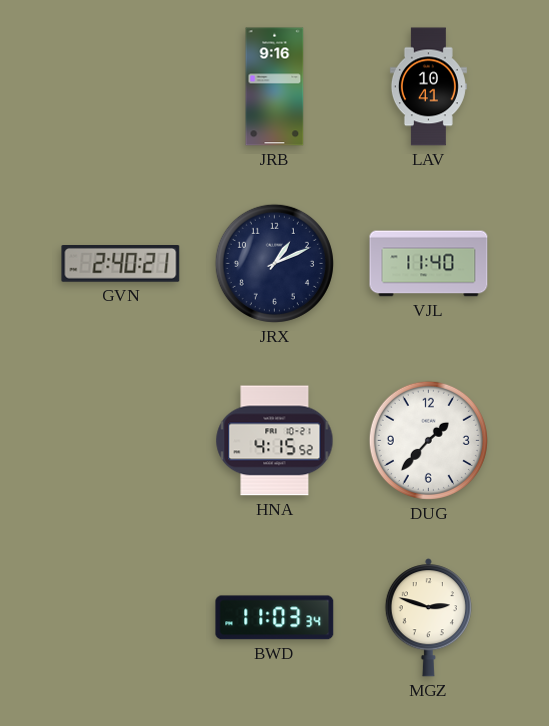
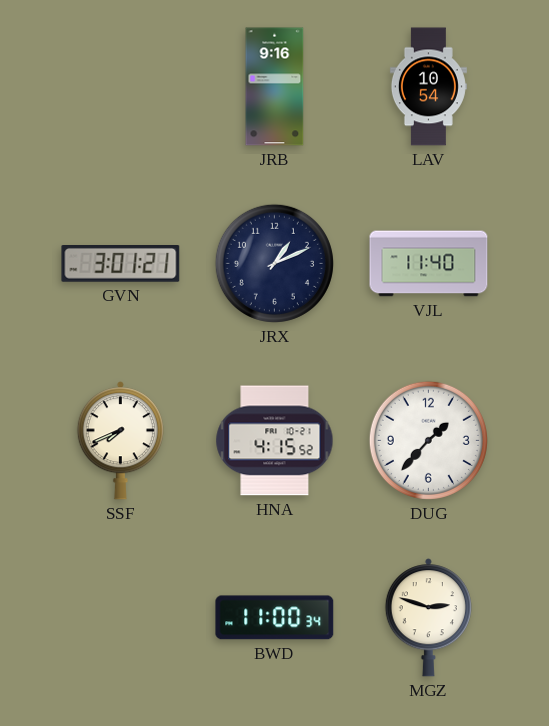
LAV: 10:41 -> 10:54 (428, 87)
GVN: 2:40 -> 3:01 (121, 264)
SSF: none -> 7:41 (120, 441)
BWD: 11:03 -> 11:00 (275, 618)
